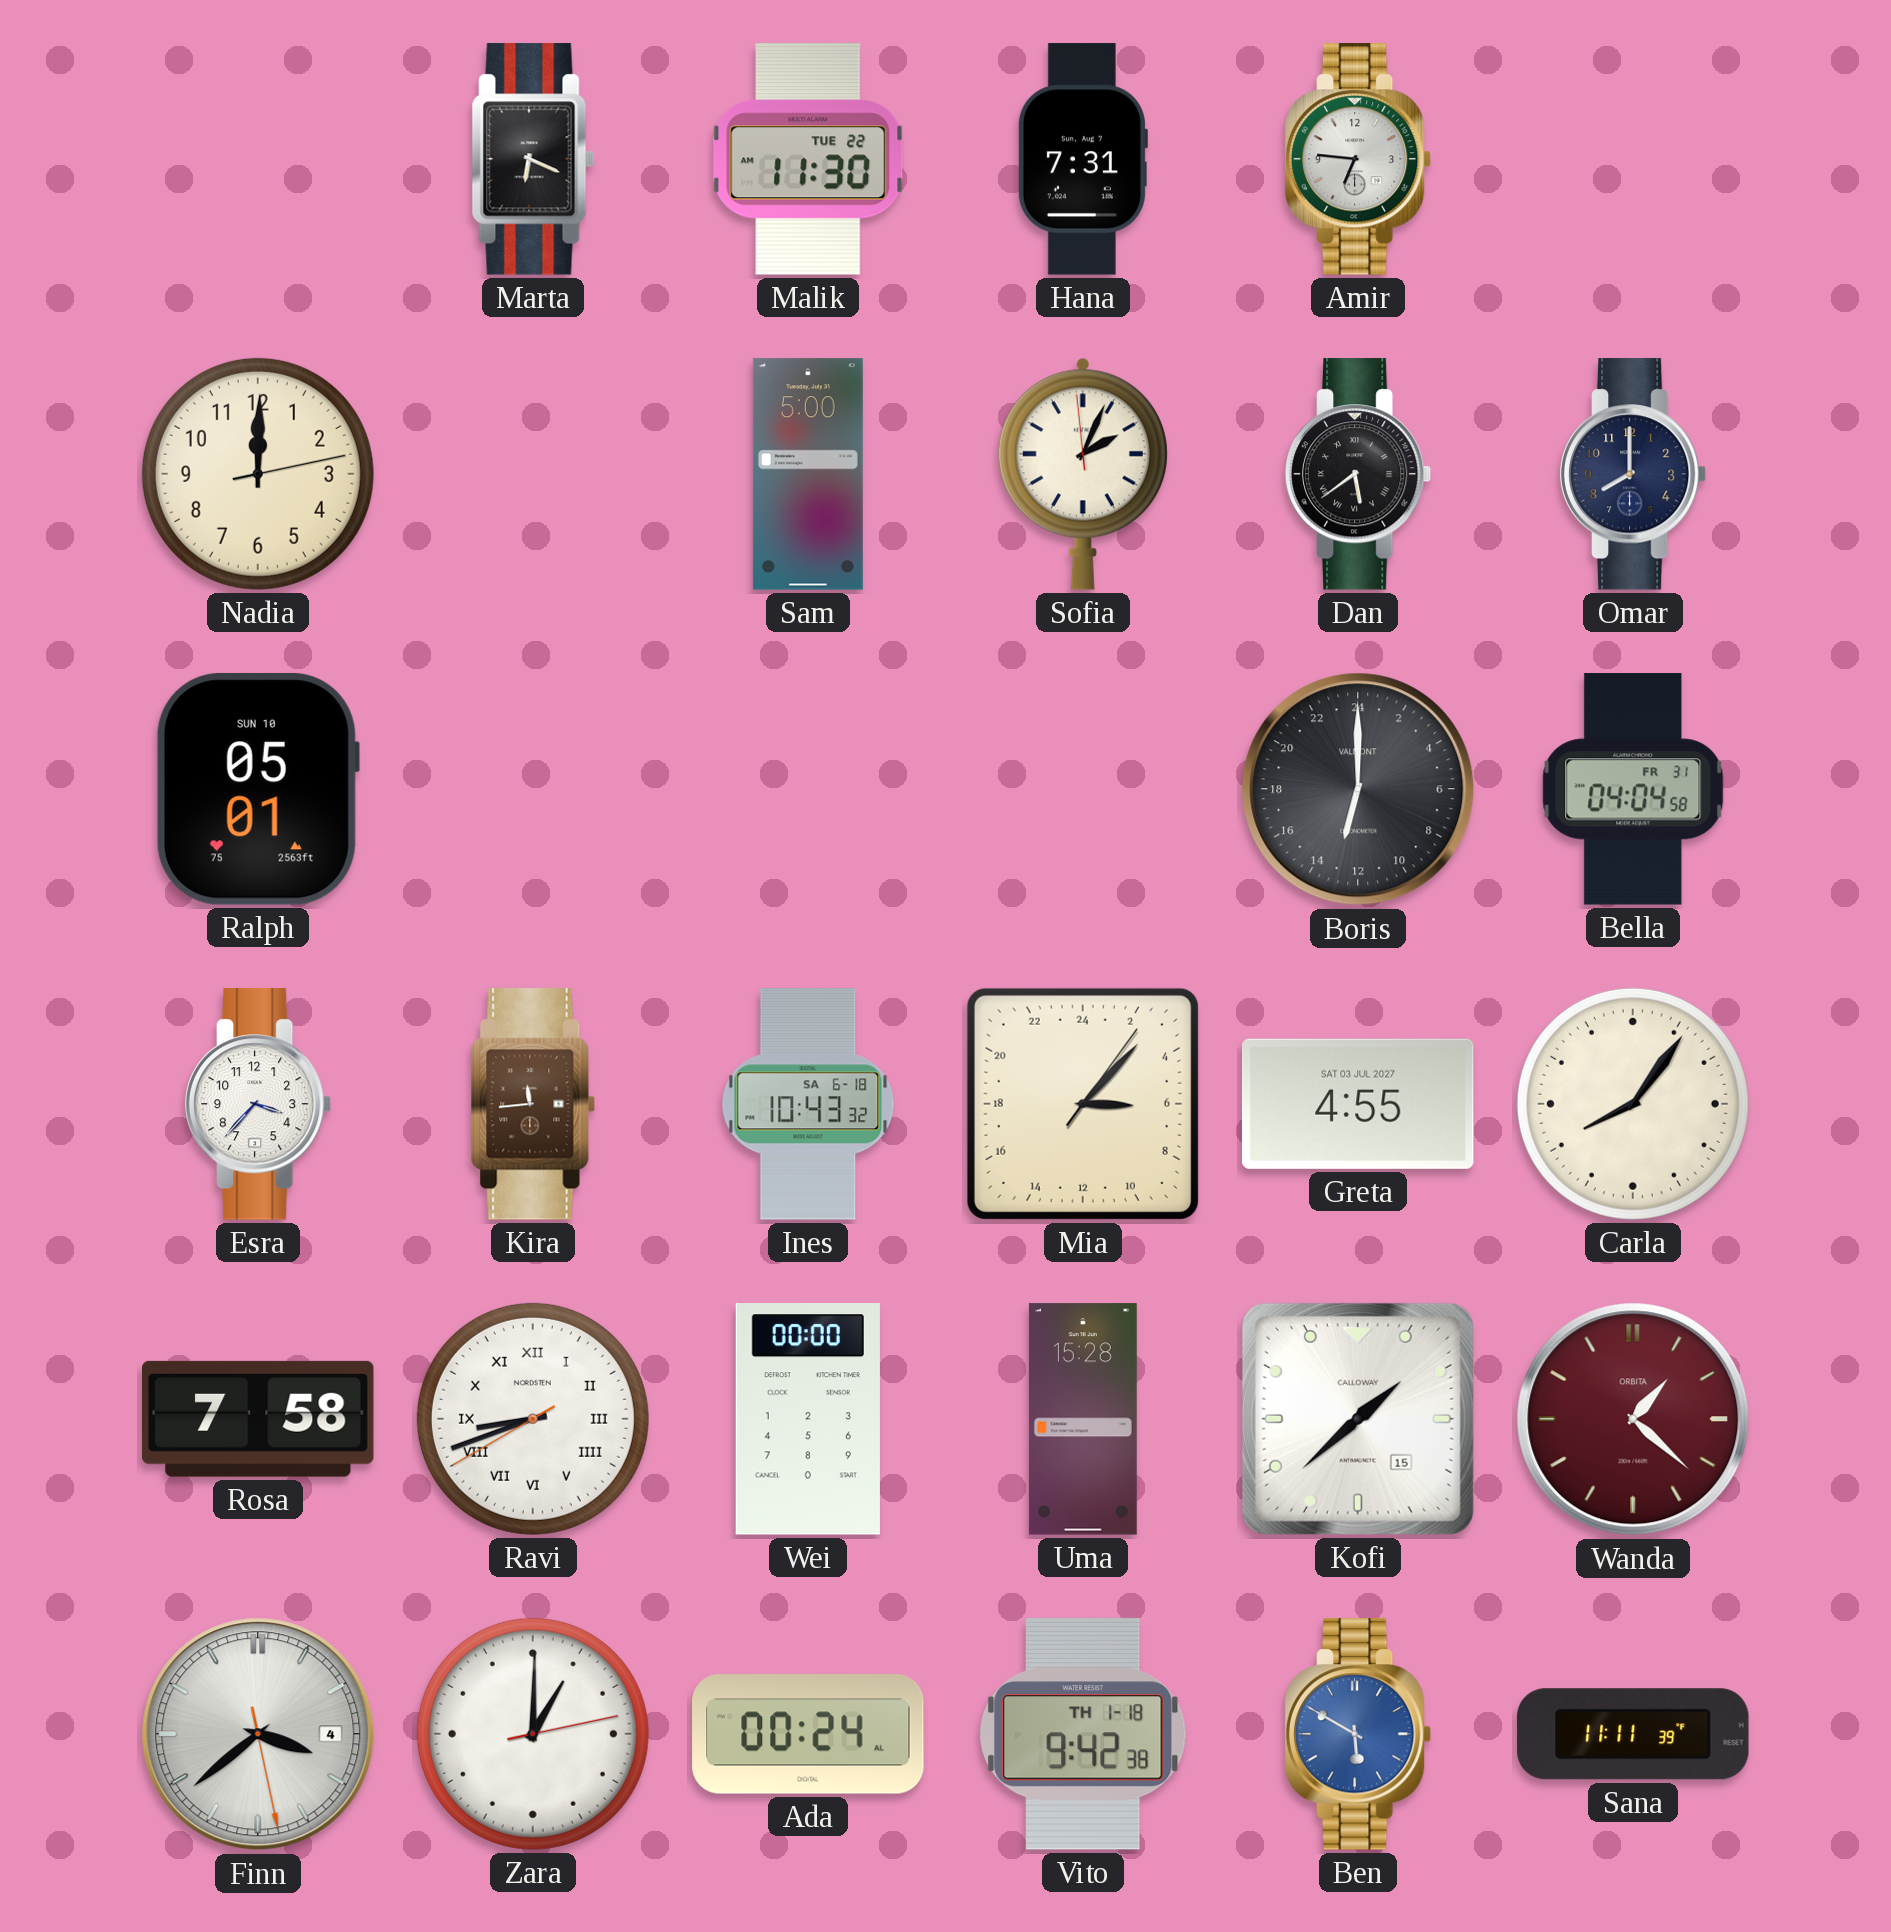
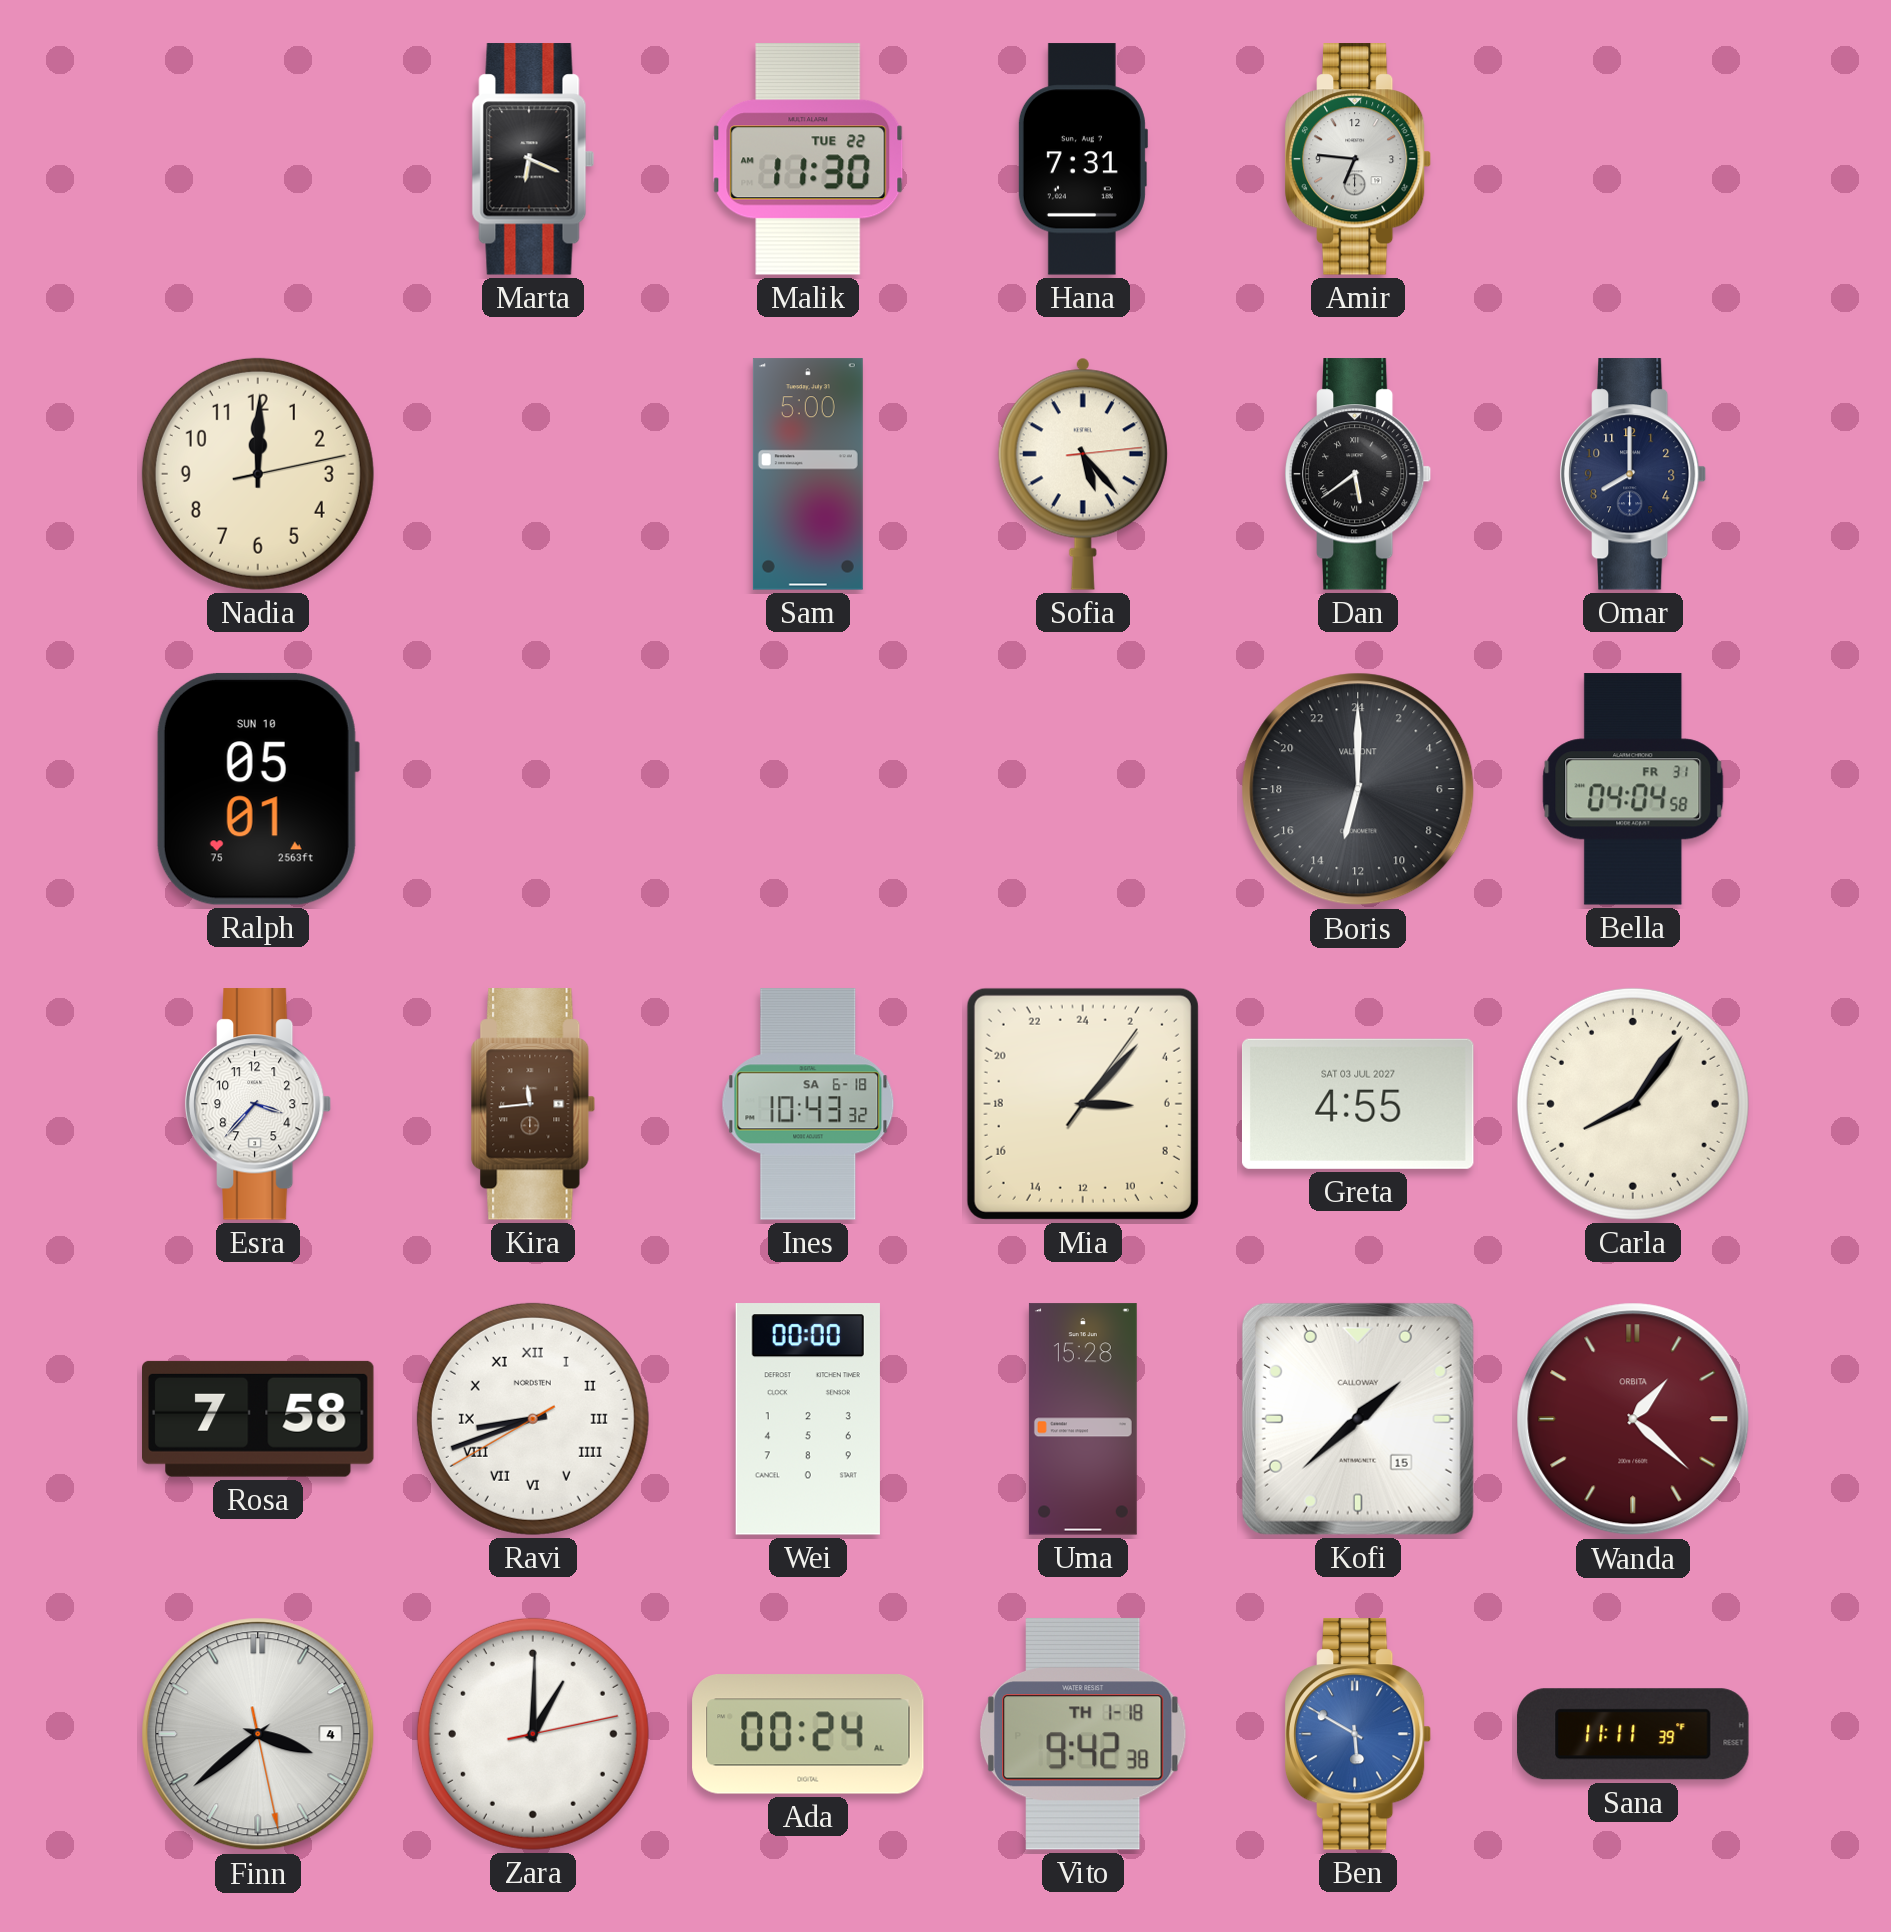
Sofia: 2:03 -> 5:23 (1083, 474)
